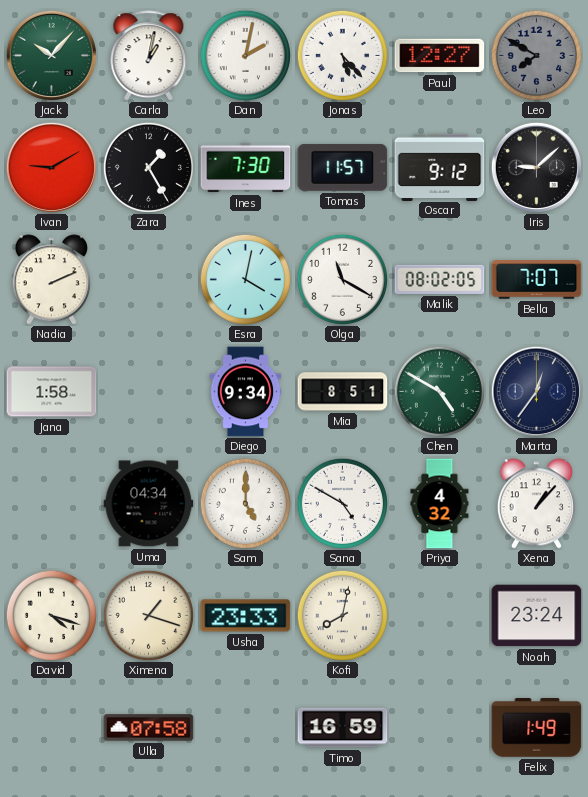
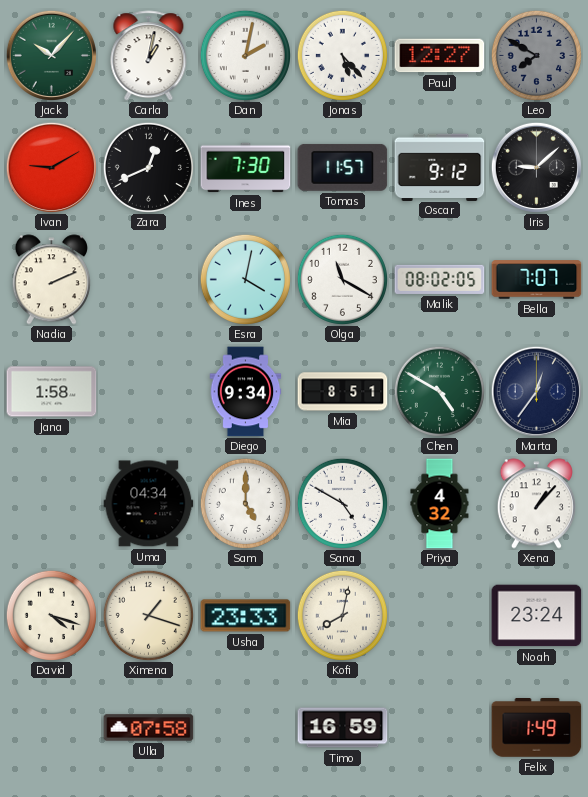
Zara: 1:25 -> 12:41 (148, 167)
